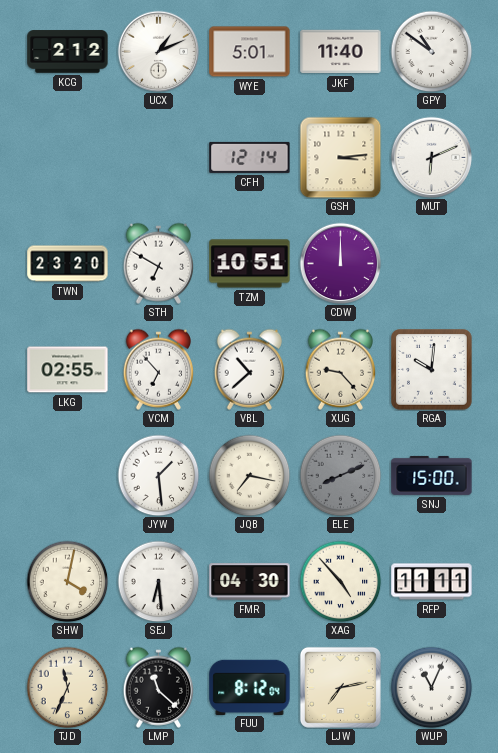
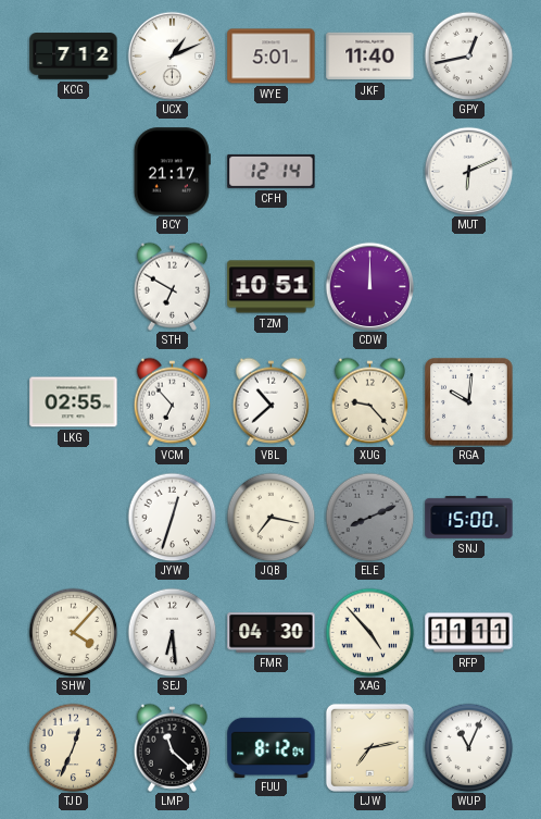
KCG: 2:12 -> 7:12 (74, 57)
GPY: 10:51 -> 12:43 (468, 55)
BCY: none -> 21:17 (172, 172)
GSH: 3:14 -> none (340, 157)
TWN: 23:20 -> none (68, 264)
JYW: 1:29 -> 12:33 (172, 517)
SHW: 4:02 -> 4:07 (73, 632)
TJD: 11:34 -> 12:34 (73, 747)
